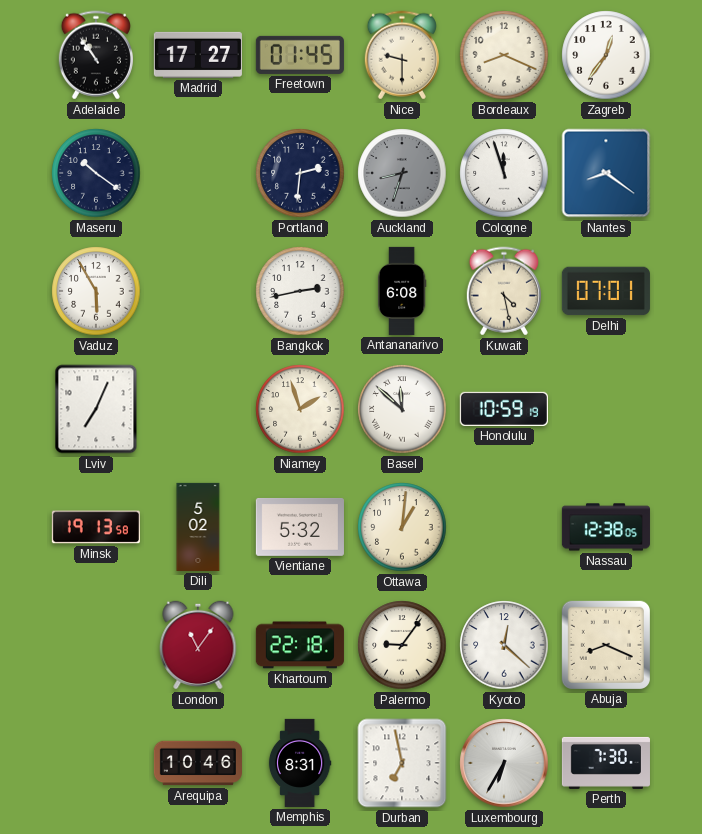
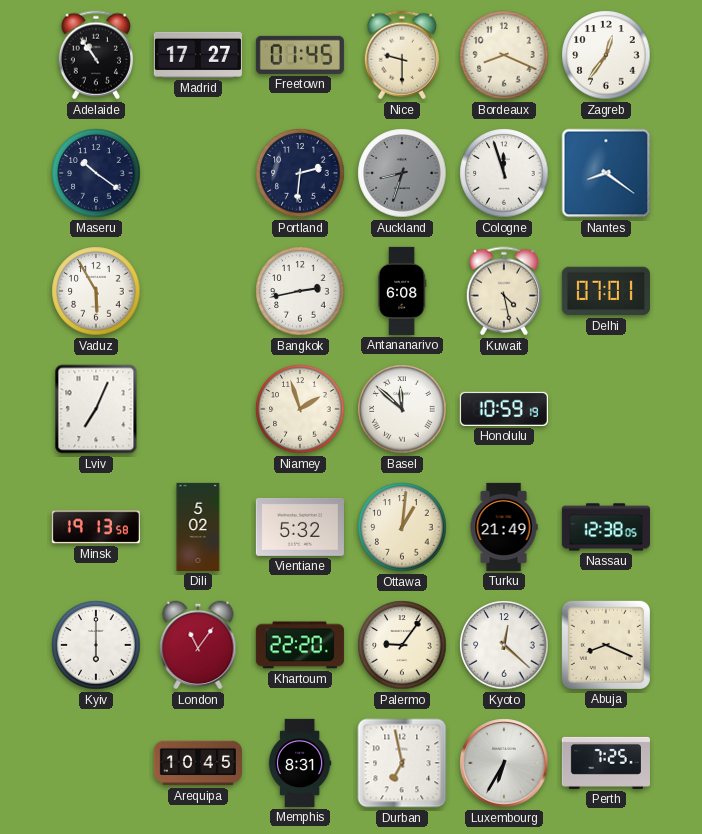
Turku: none -> 21:49 (504, 527)
Kyiv: none -> 6:00 (96, 645)
Khartoum: 22:18 -> 22:20 (300, 645)
Arequipa: 10:46 -> 10:45 (198, 763)
Perth: 7:30 -> 7:25 (606, 763)
